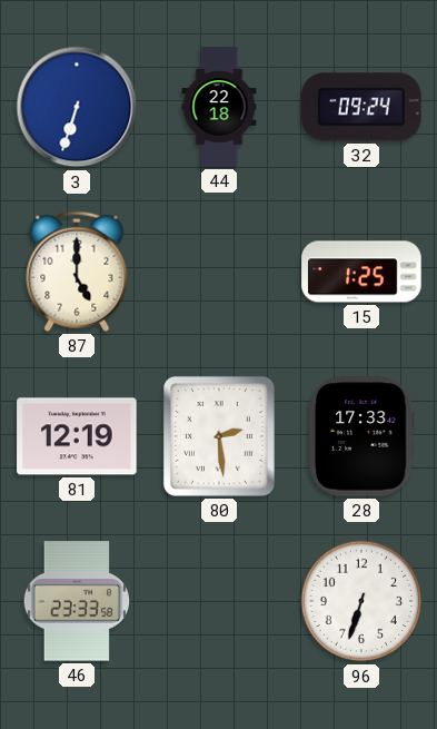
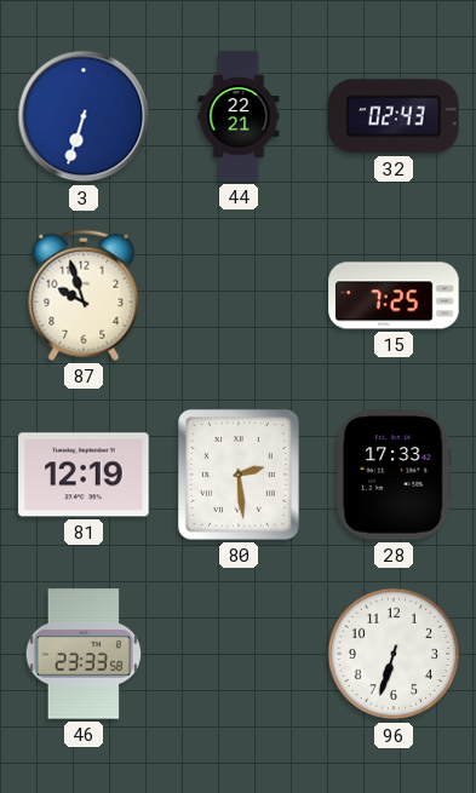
44: 22:18 -> 22:21 (239, 116)
32: 09:24 -> 02:43 (394, 116)
87: 5:00 -> 9:57 (84, 295)
15: 1:25 -> 7:25 (394, 295)
